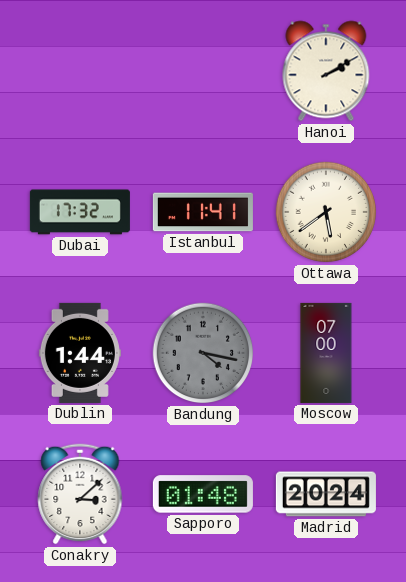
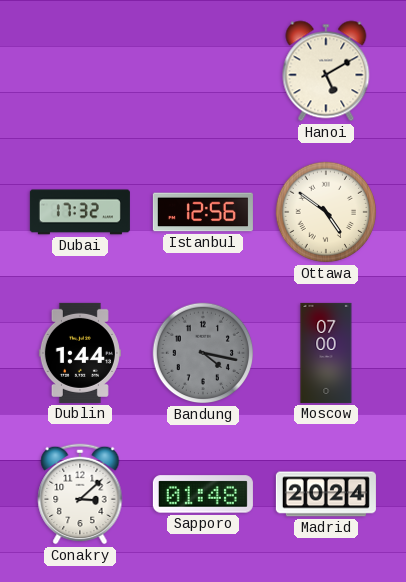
Hanoi: 2:10 -> 5:10 (326, 71)
Istanbul: 11:41 -> 12:56 (203, 212)
Ottawa: 5:39 -> 4:51 (326, 212)
